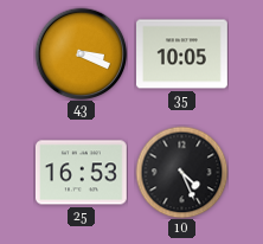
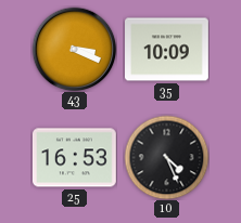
35: 10:05 -> 10:09 (167, 50)
